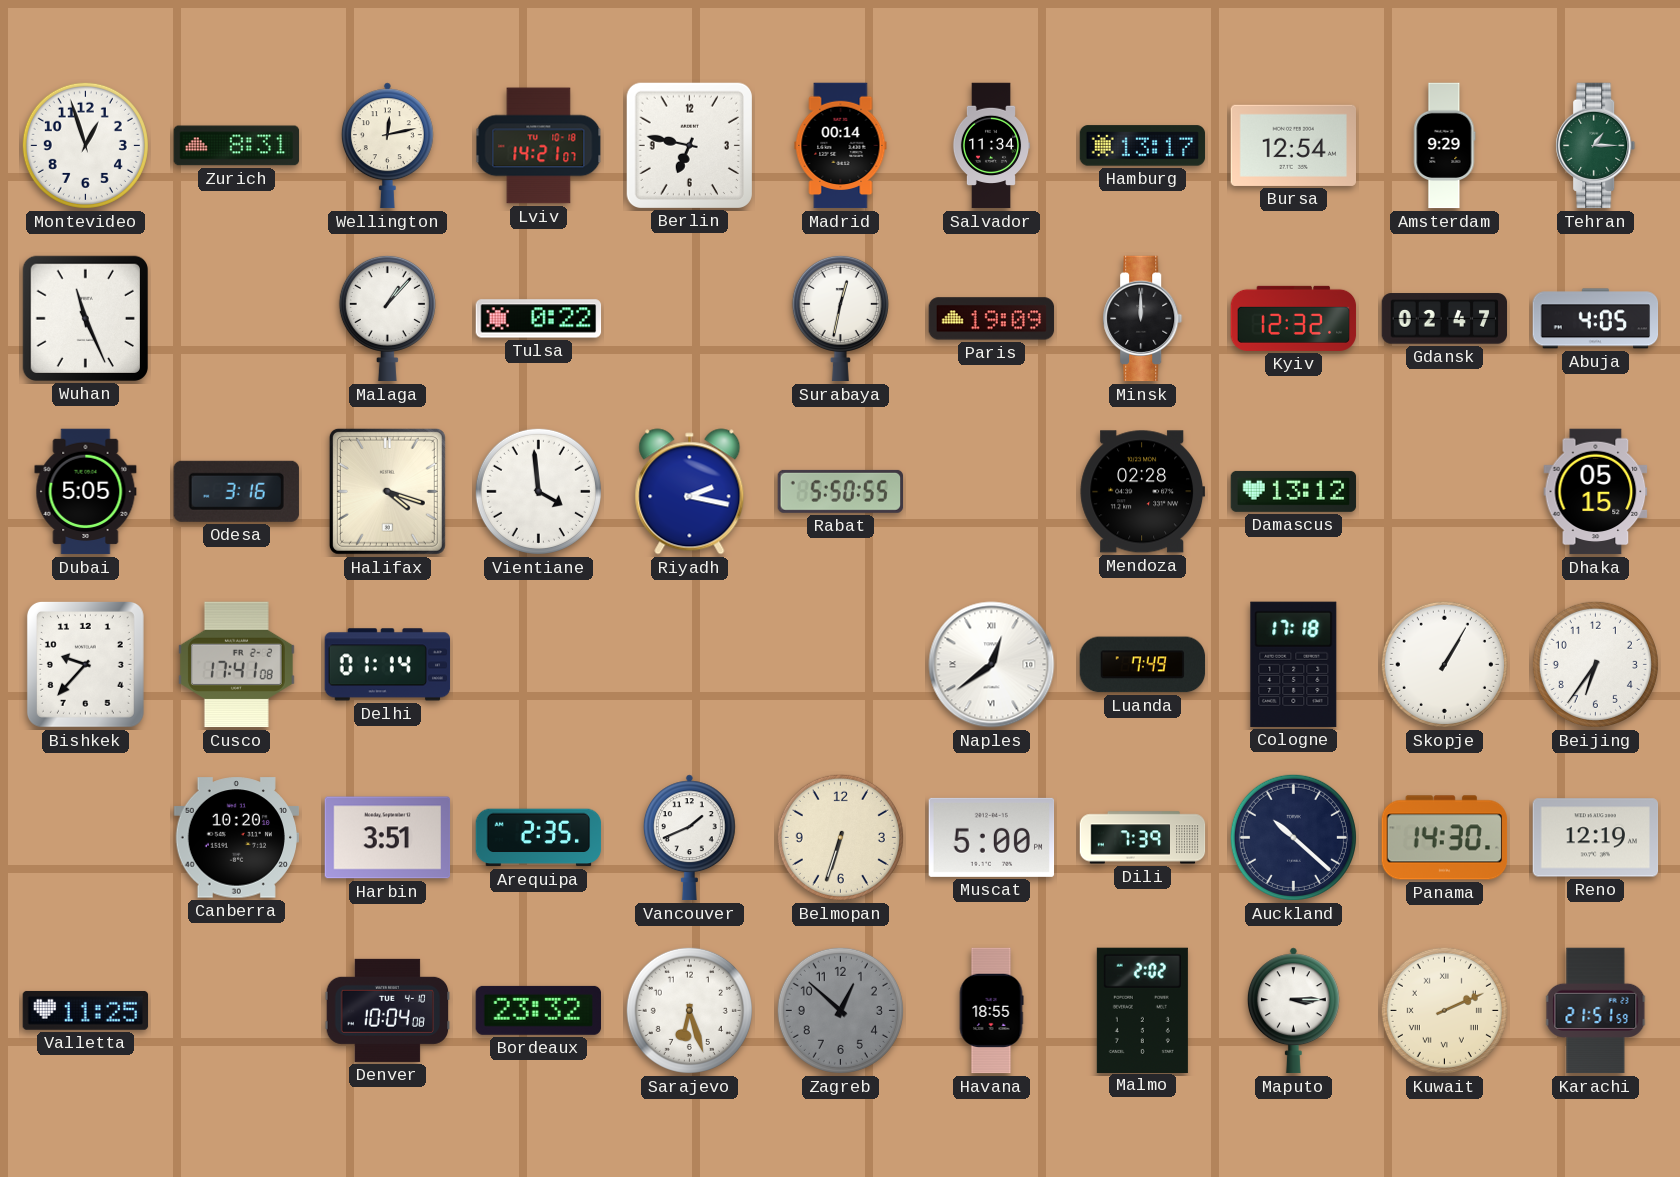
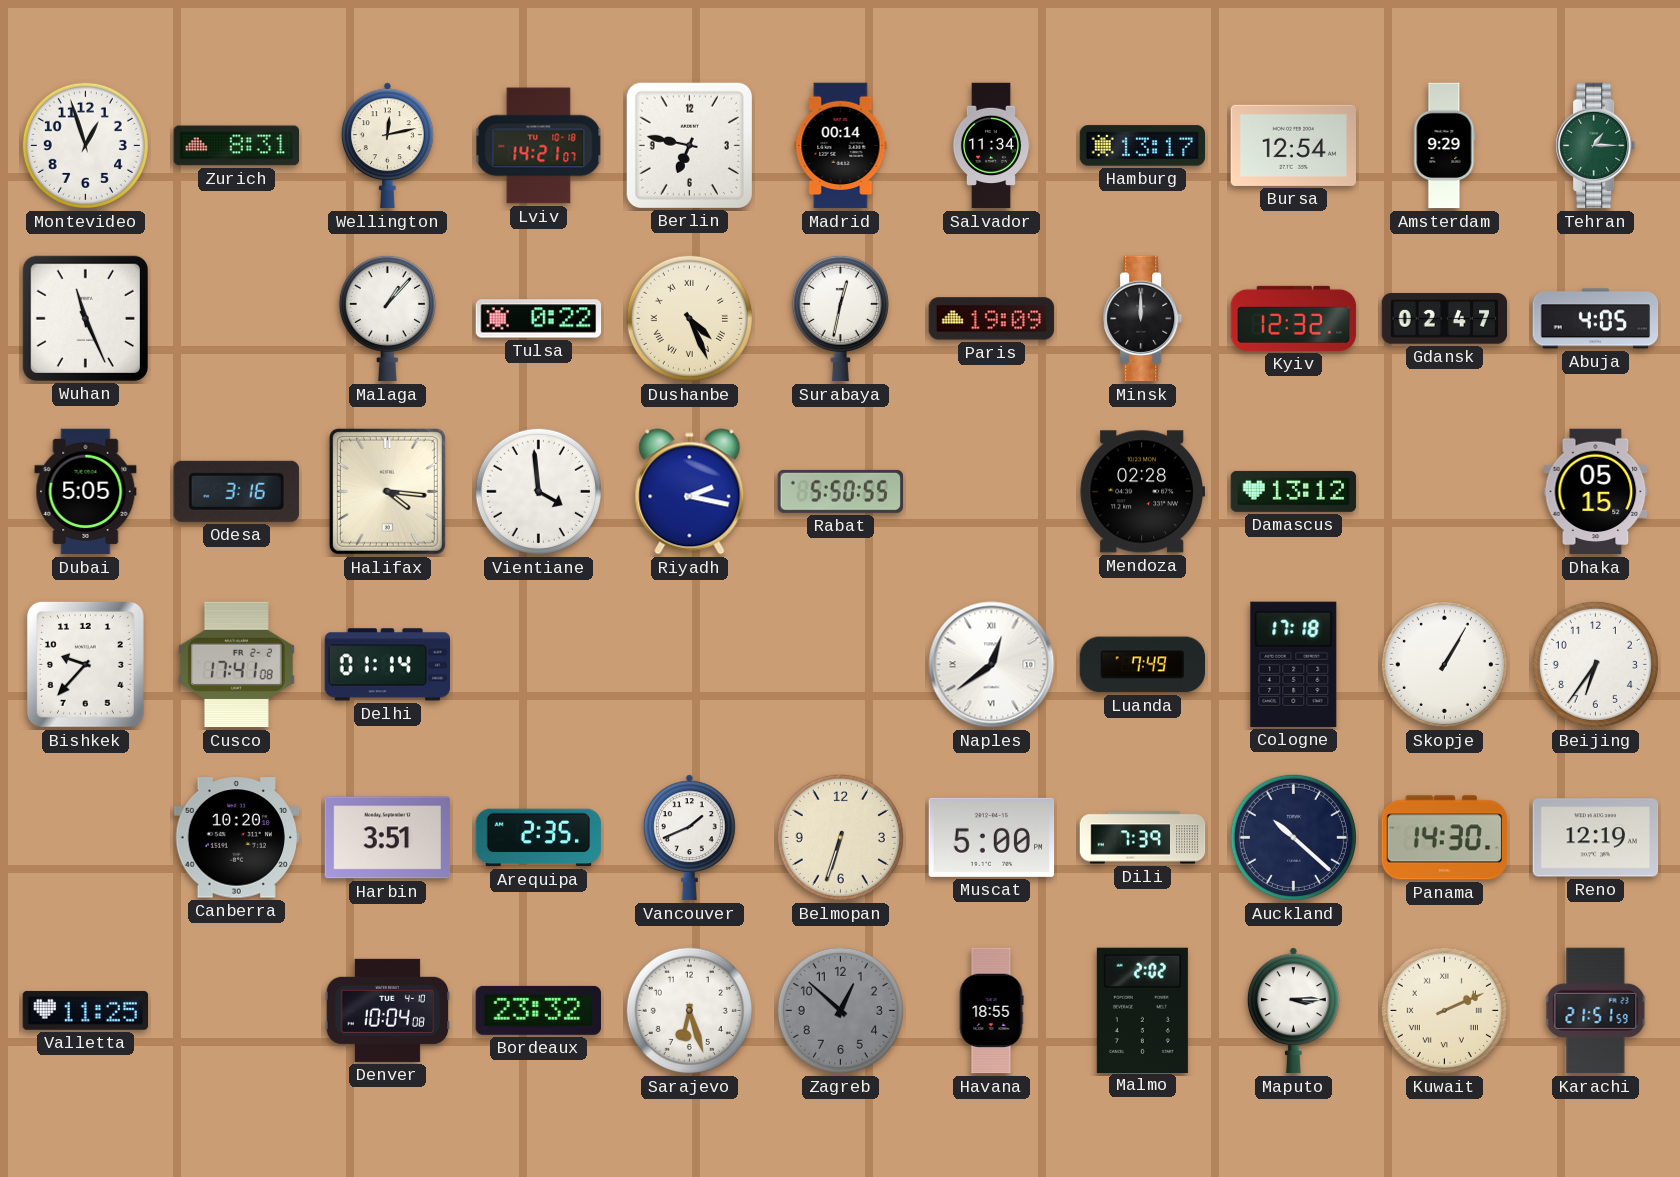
Dushanbe: none -> 4:26 (689, 318)
Halifax: 4:18 -> 4:16 (387, 491)
